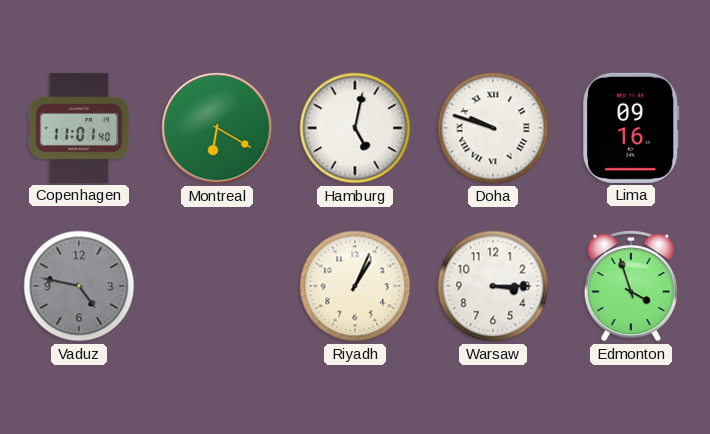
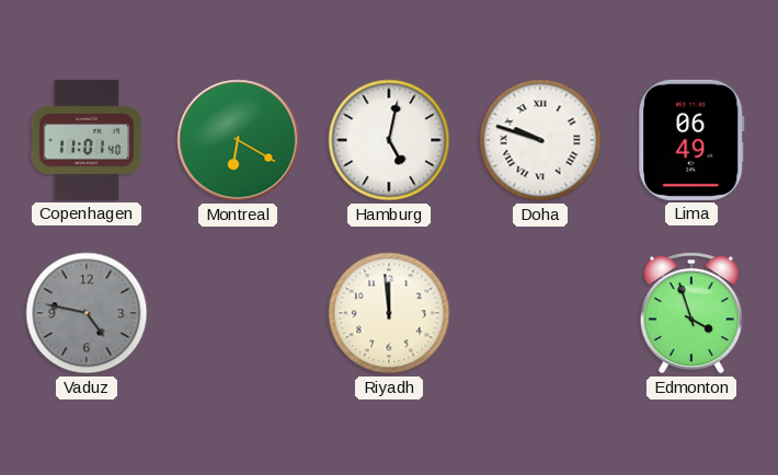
Lima: 09:16 -> 06:49 (693, 140)
Riyadh: 1:04 -> 11:59 (389, 313)
Warsaw: 3:15 -> none (493, 286)
